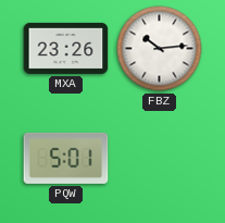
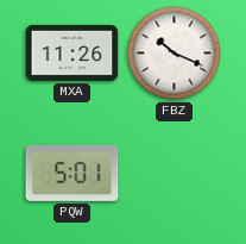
MXA: 23:26 -> 11:26 (72, 52)
FBZ: 10:14 -> 10:19 (175, 54)
